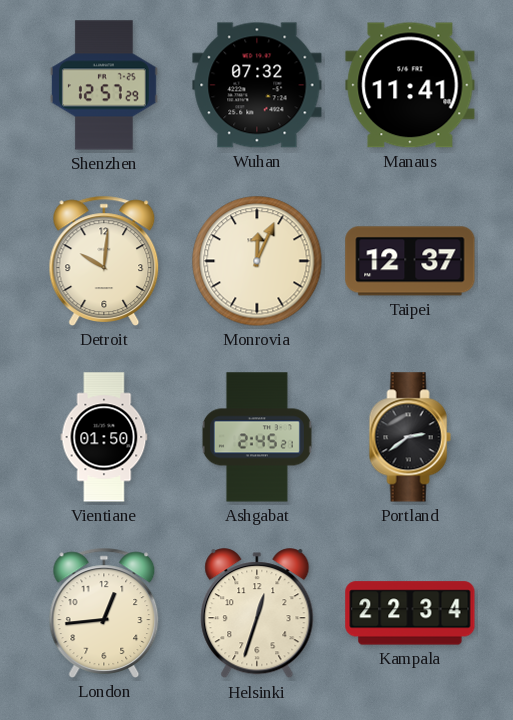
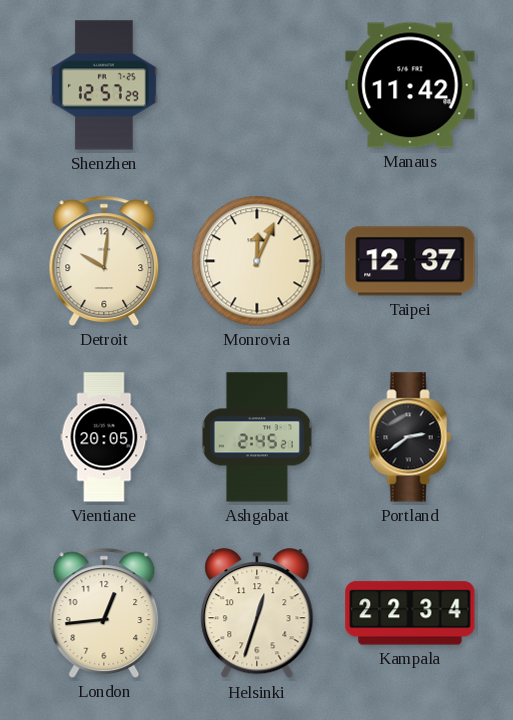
Wuhan: 07:32 -> none (257, 85)
Manaus: 11:41 -> 11:42 (410, 85)
Vientiane: 01:50 -> 20:05 (104, 437)
